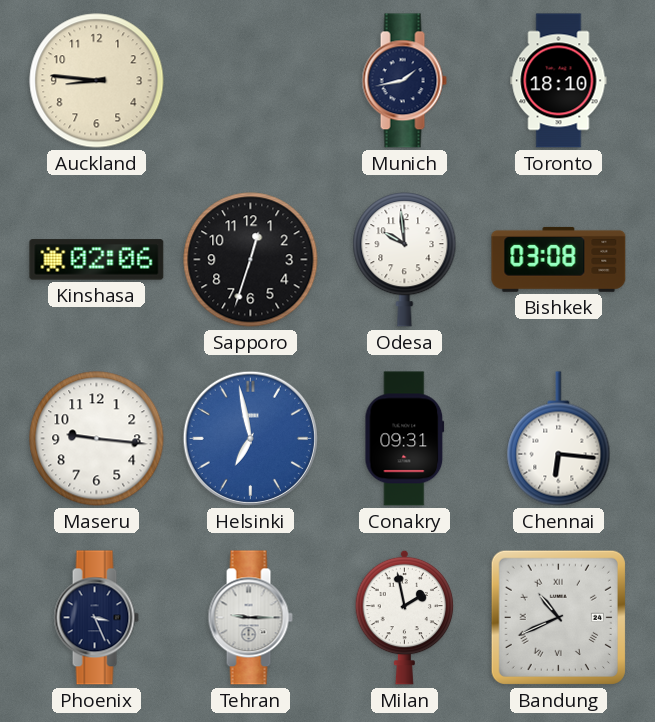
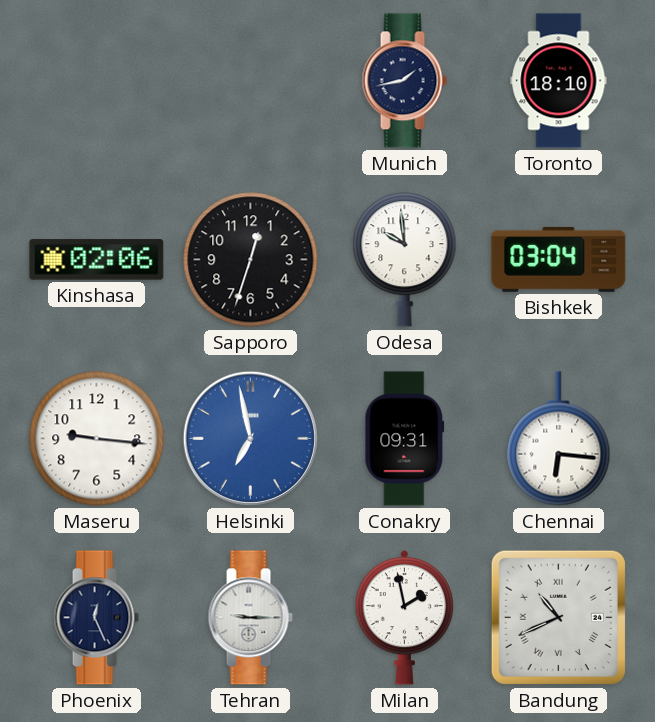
Auckland: 8:46 -> none (97, 81)
Bishkek: 03:08 -> 03:04 (559, 259)
Phoenix: 3:26 -> 12:26 (96, 618)
